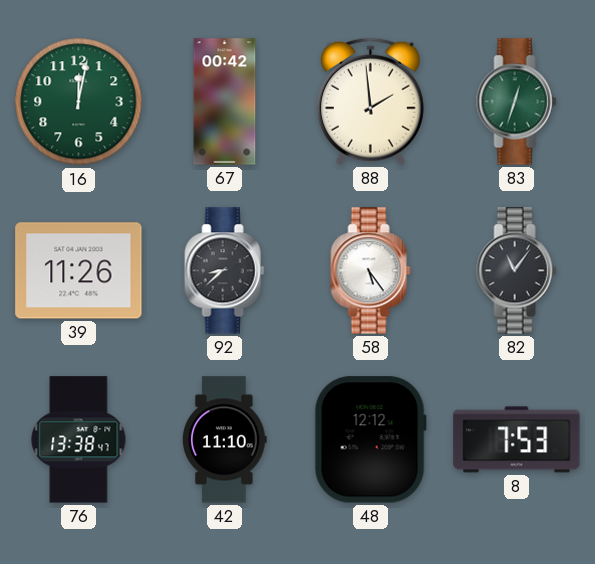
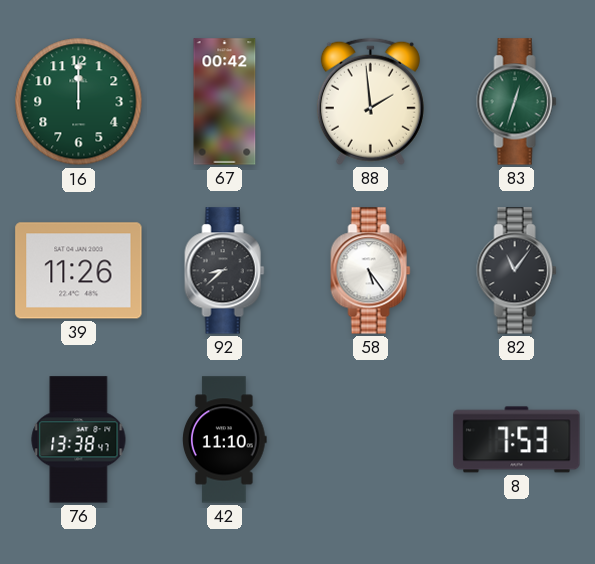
16: 12:02 -> 12:00 (79, 102)
48: 12:12 -> none (370, 440)
